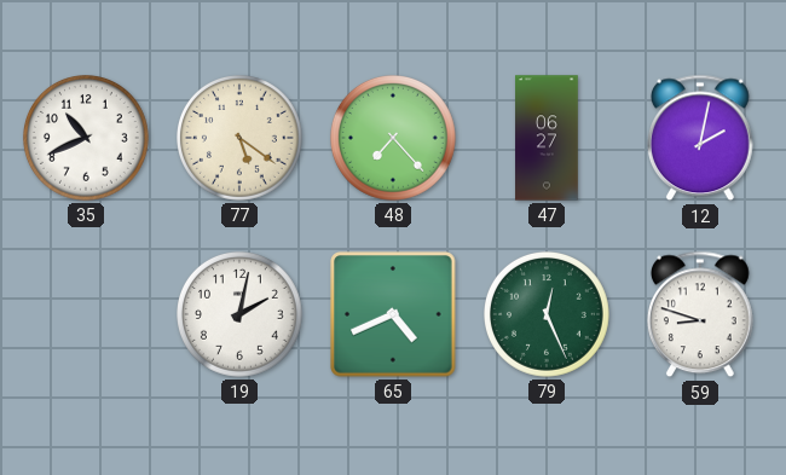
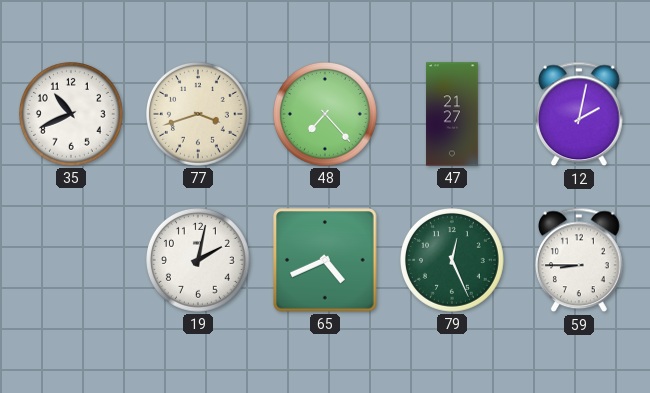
77: 5:21 -> 3:42 (199, 115)
47: 06:27 -> 21:27 (452, 114)
59: 8:48 -> 8:45 (580, 260)
